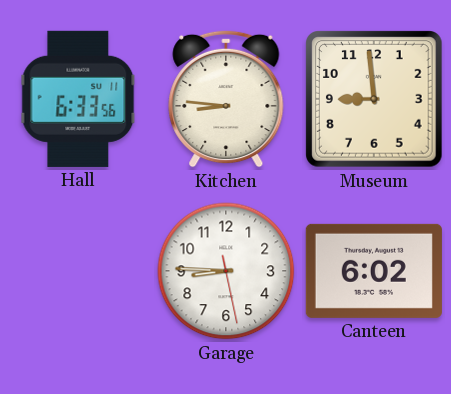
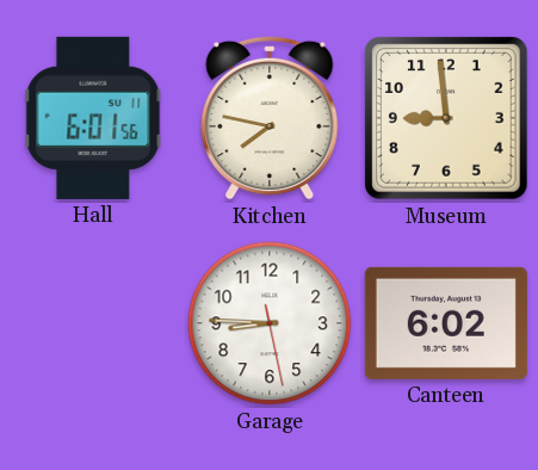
Hall: 6:33 -> 6:01 (93, 118)
Kitchen: 8:46 -> 7:47 (270, 118)
